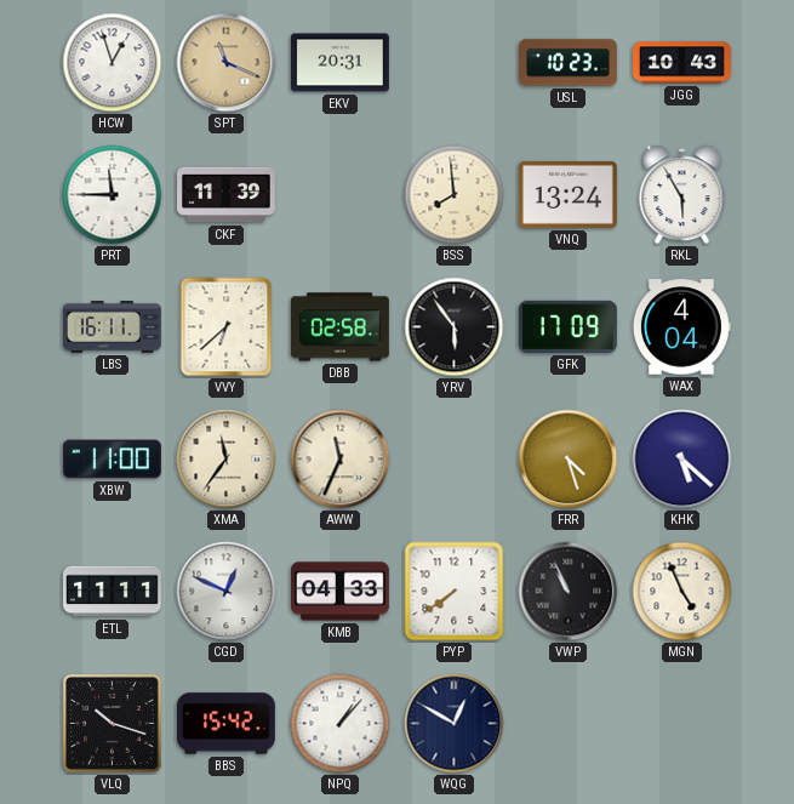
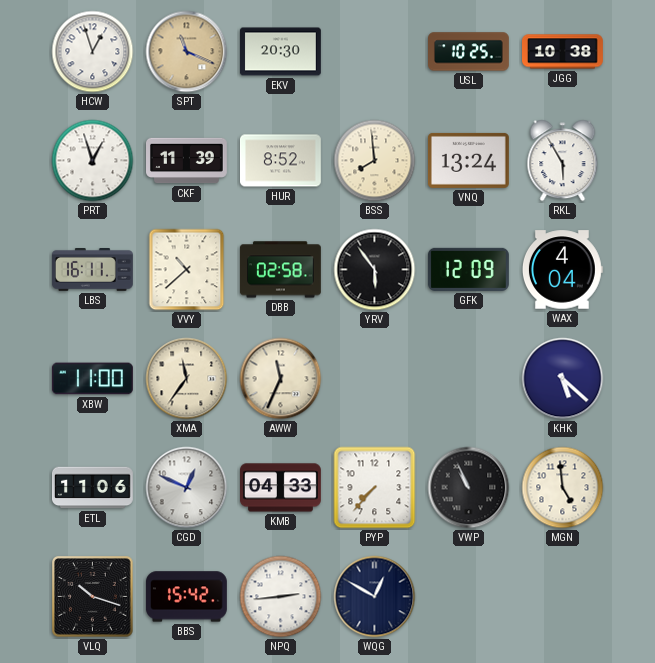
EKV: 20:31 -> 20:30 (280, 52)
USL: 10:23 -> 10:25 (469, 52)
JGG: 10:43 -> 10:38 (563, 52)
PRT: 11:45 -> 12:57 (93, 161)
HUR: none -> 8:52 (280, 161)
VVY: 6:38 -> 10:38 (187, 270)
GFK: 17:09 -> 12:09 (468, 269)
FRR: 4:27 -> none (569, 460)
ETL: 11:11 -> 11:06 (93, 488)
PYP: 7:39 -> 7:37 (375, 488)
MGN: 4:56 -> 4:59 (563, 488)
NPQ: 1:07 -> 2:44 (281, 597)
